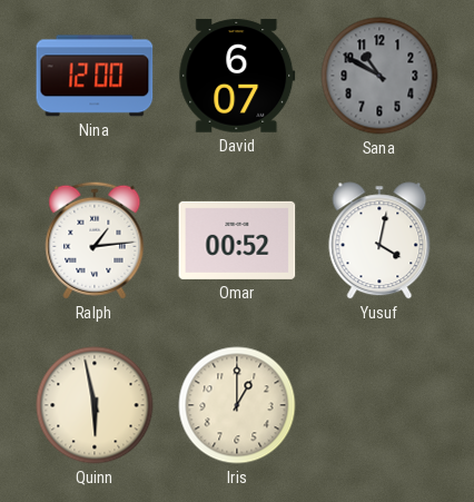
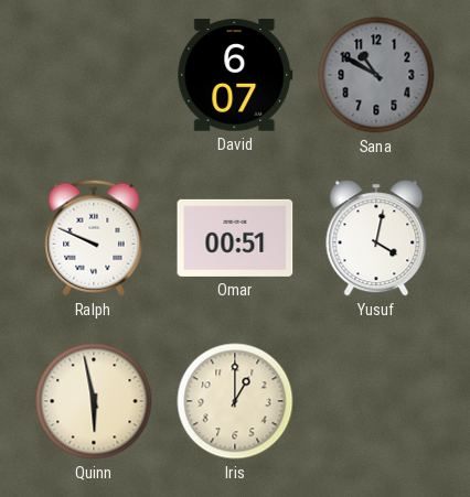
Nina: 12:00 -> none (95, 76)
Ralph: 1:14 -> 9:49 (94, 238)
Omar: 00:52 -> 00:51 (235, 238)
